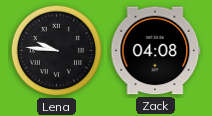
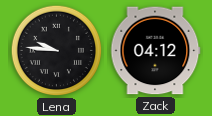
Zack: 04:08 -> 04:12 (156, 51)
